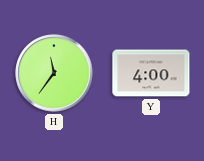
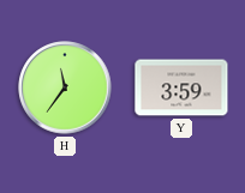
Y: 4:00 -> 3:59 (181, 88)
